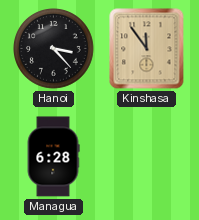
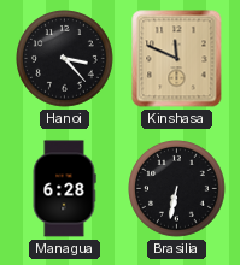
Kinshasa: 11:54 -> 11:49 (177, 59)
Brasilia: none -> 6:32 (177, 189)
